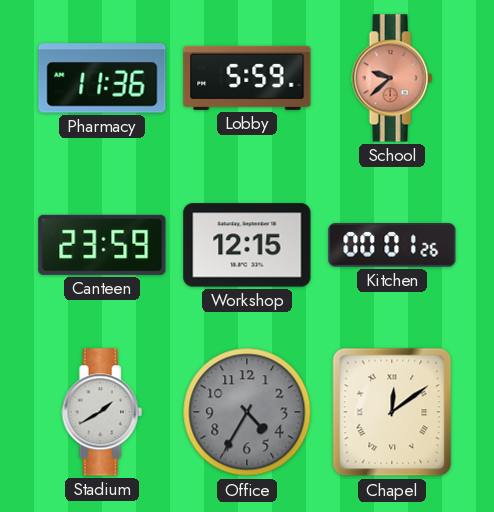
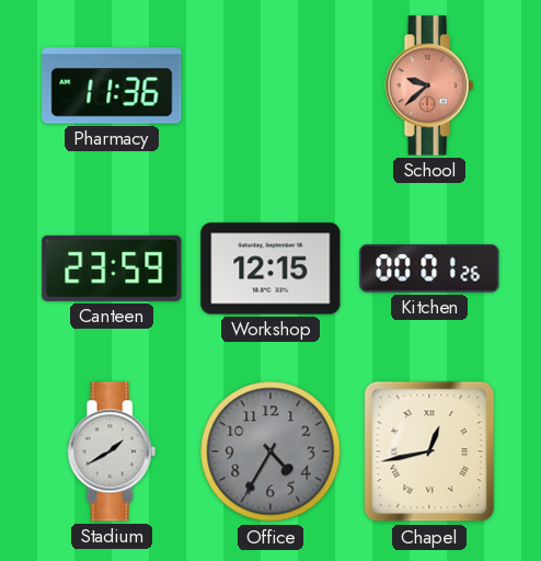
Lobby: 5:59 -> none (247, 78)
Chapel: 12:09 -> 12:43 (429, 451)
